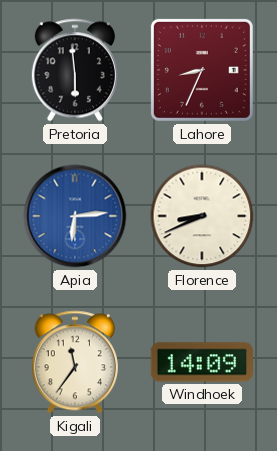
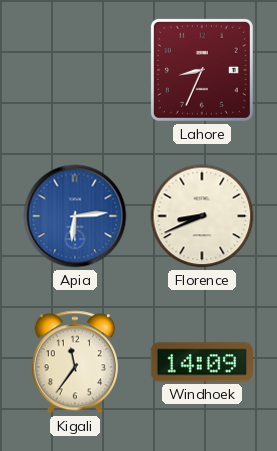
Pretoria: 5:59 -> none (75, 70)
